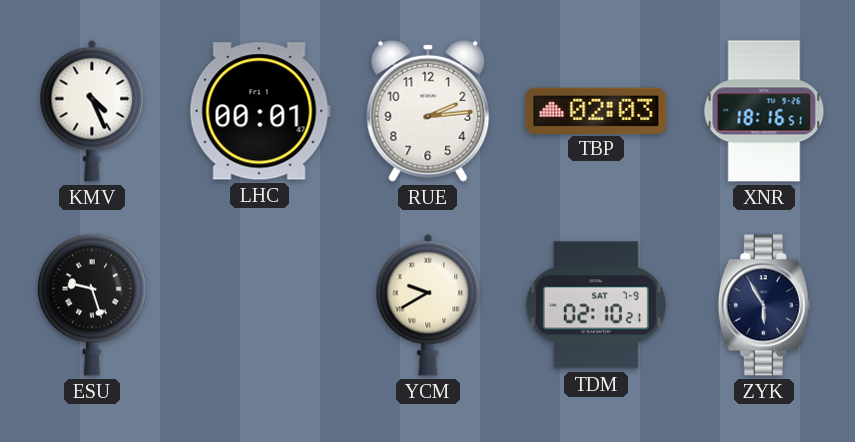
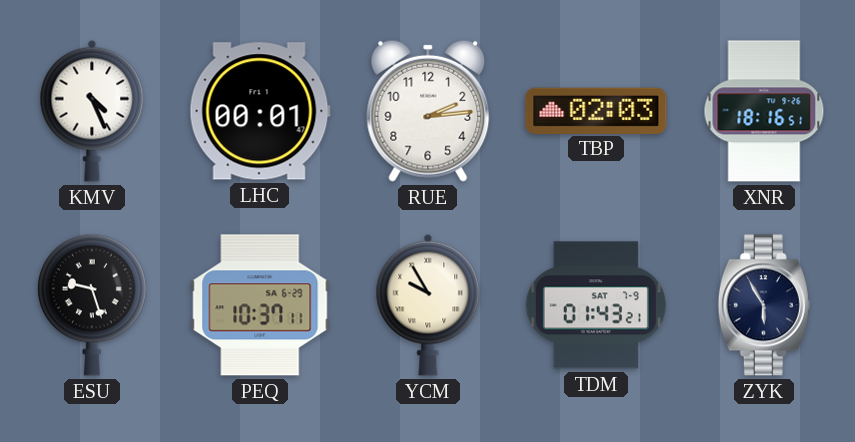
PEQ: none -> 10:37 (260, 305)
YCM: 9:40 -> 9:55 (428, 305)
TDM: 02:10 -> 01:43 (596, 305)
